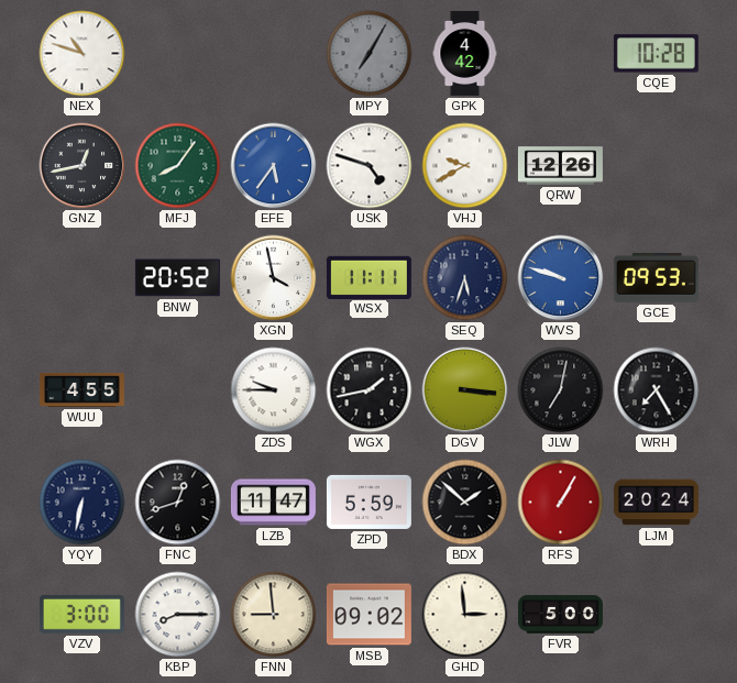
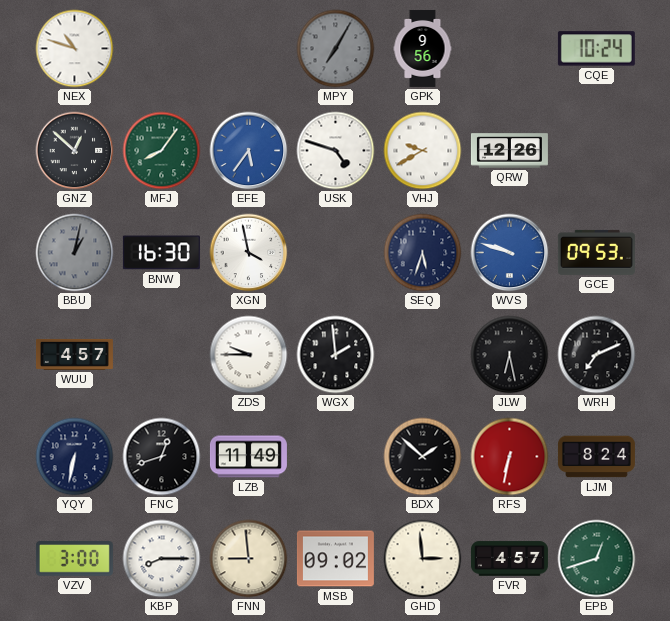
GPK: 4:42 -> 9:56 (423, 48)
CQE: 10:28 -> 10:24 (596, 49)
GNZ: 12:43 -> 12:52 (75, 151)
BBU: none -> 1:02 (75, 253)
BNW: 20:52 -> 16:30 (161, 253)
WSX: 11:11 -> none (369, 277)
WUU: 4:55 -> 4:57 (74, 354)
WGX: 1:43 -> 1:59 (336, 355)
DGV: 3:16 -> none (465, 390)
JLW: 7:02 -> 6:28 (510, 355)
WRH: 7:25 -> 7:11 (597, 355)
LZB: 11:47 -> 11:49 (248, 457)
ZPD: 5:59 -> none (369, 502)
RFS: 1:05 -> 6:32 (510, 457)
LJM: 20:24 -> 8:24 (596, 457)
FVR: 5:00 -> 4:57 (509, 559)
EPB: none -> 12:42 (597, 559)
